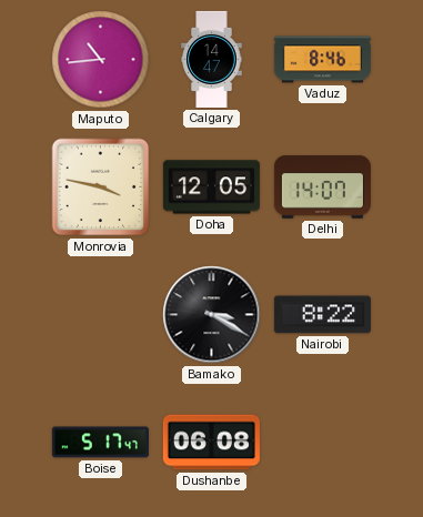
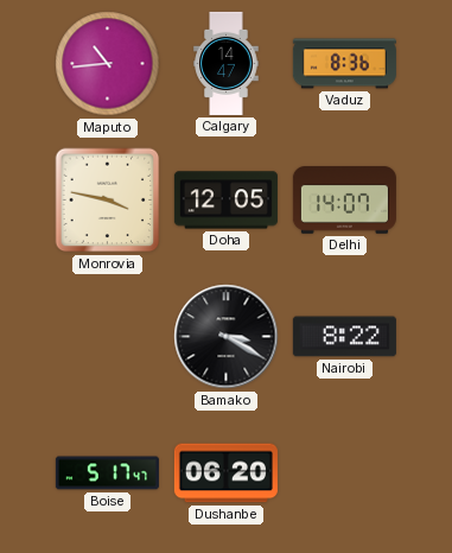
Vaduz: 8:46 -> 8:36 (344, 64)
Dushanbe: 06:08 -> 06:20 (225, 473)
